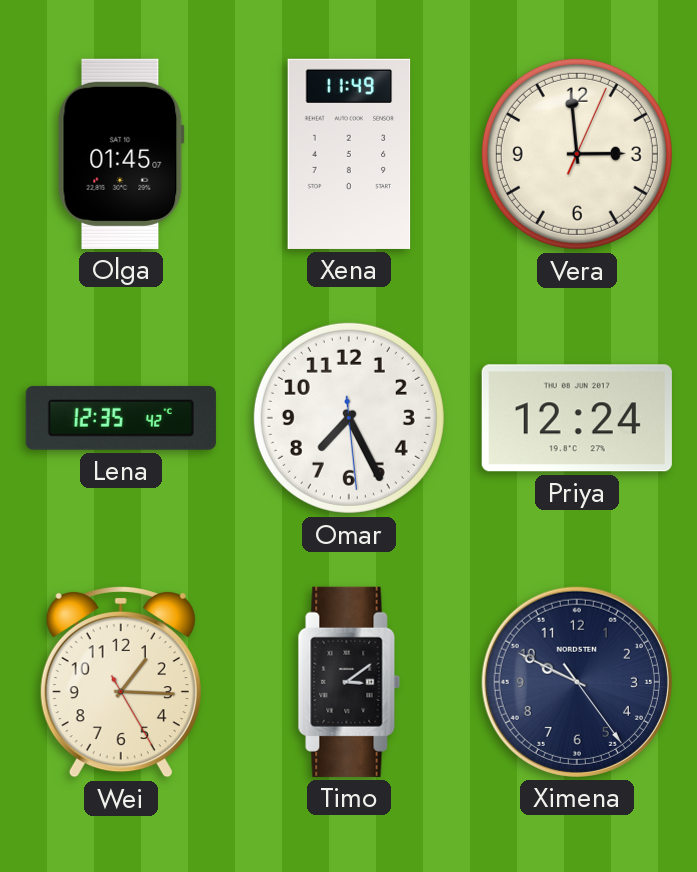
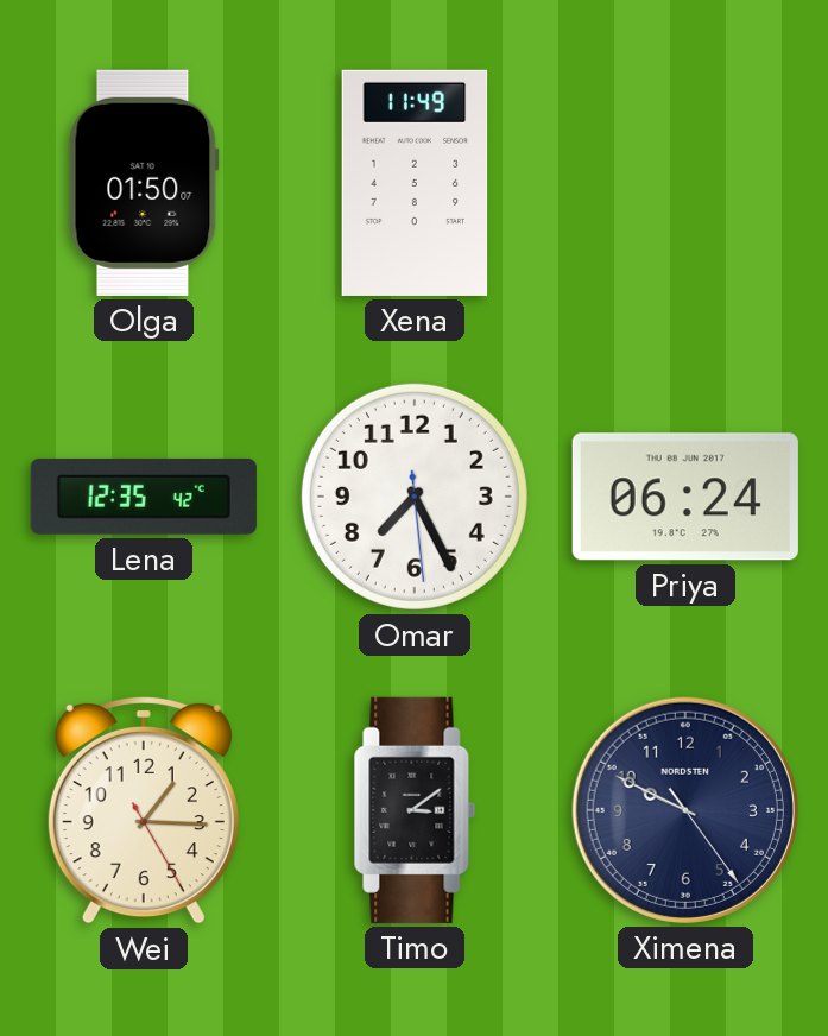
Olga: 01:45 -> 01:50 (144, 183)
Vera: 2:59 -> none (577, 154)
Priya: 12:24 -> 06:24 (685, 497)
